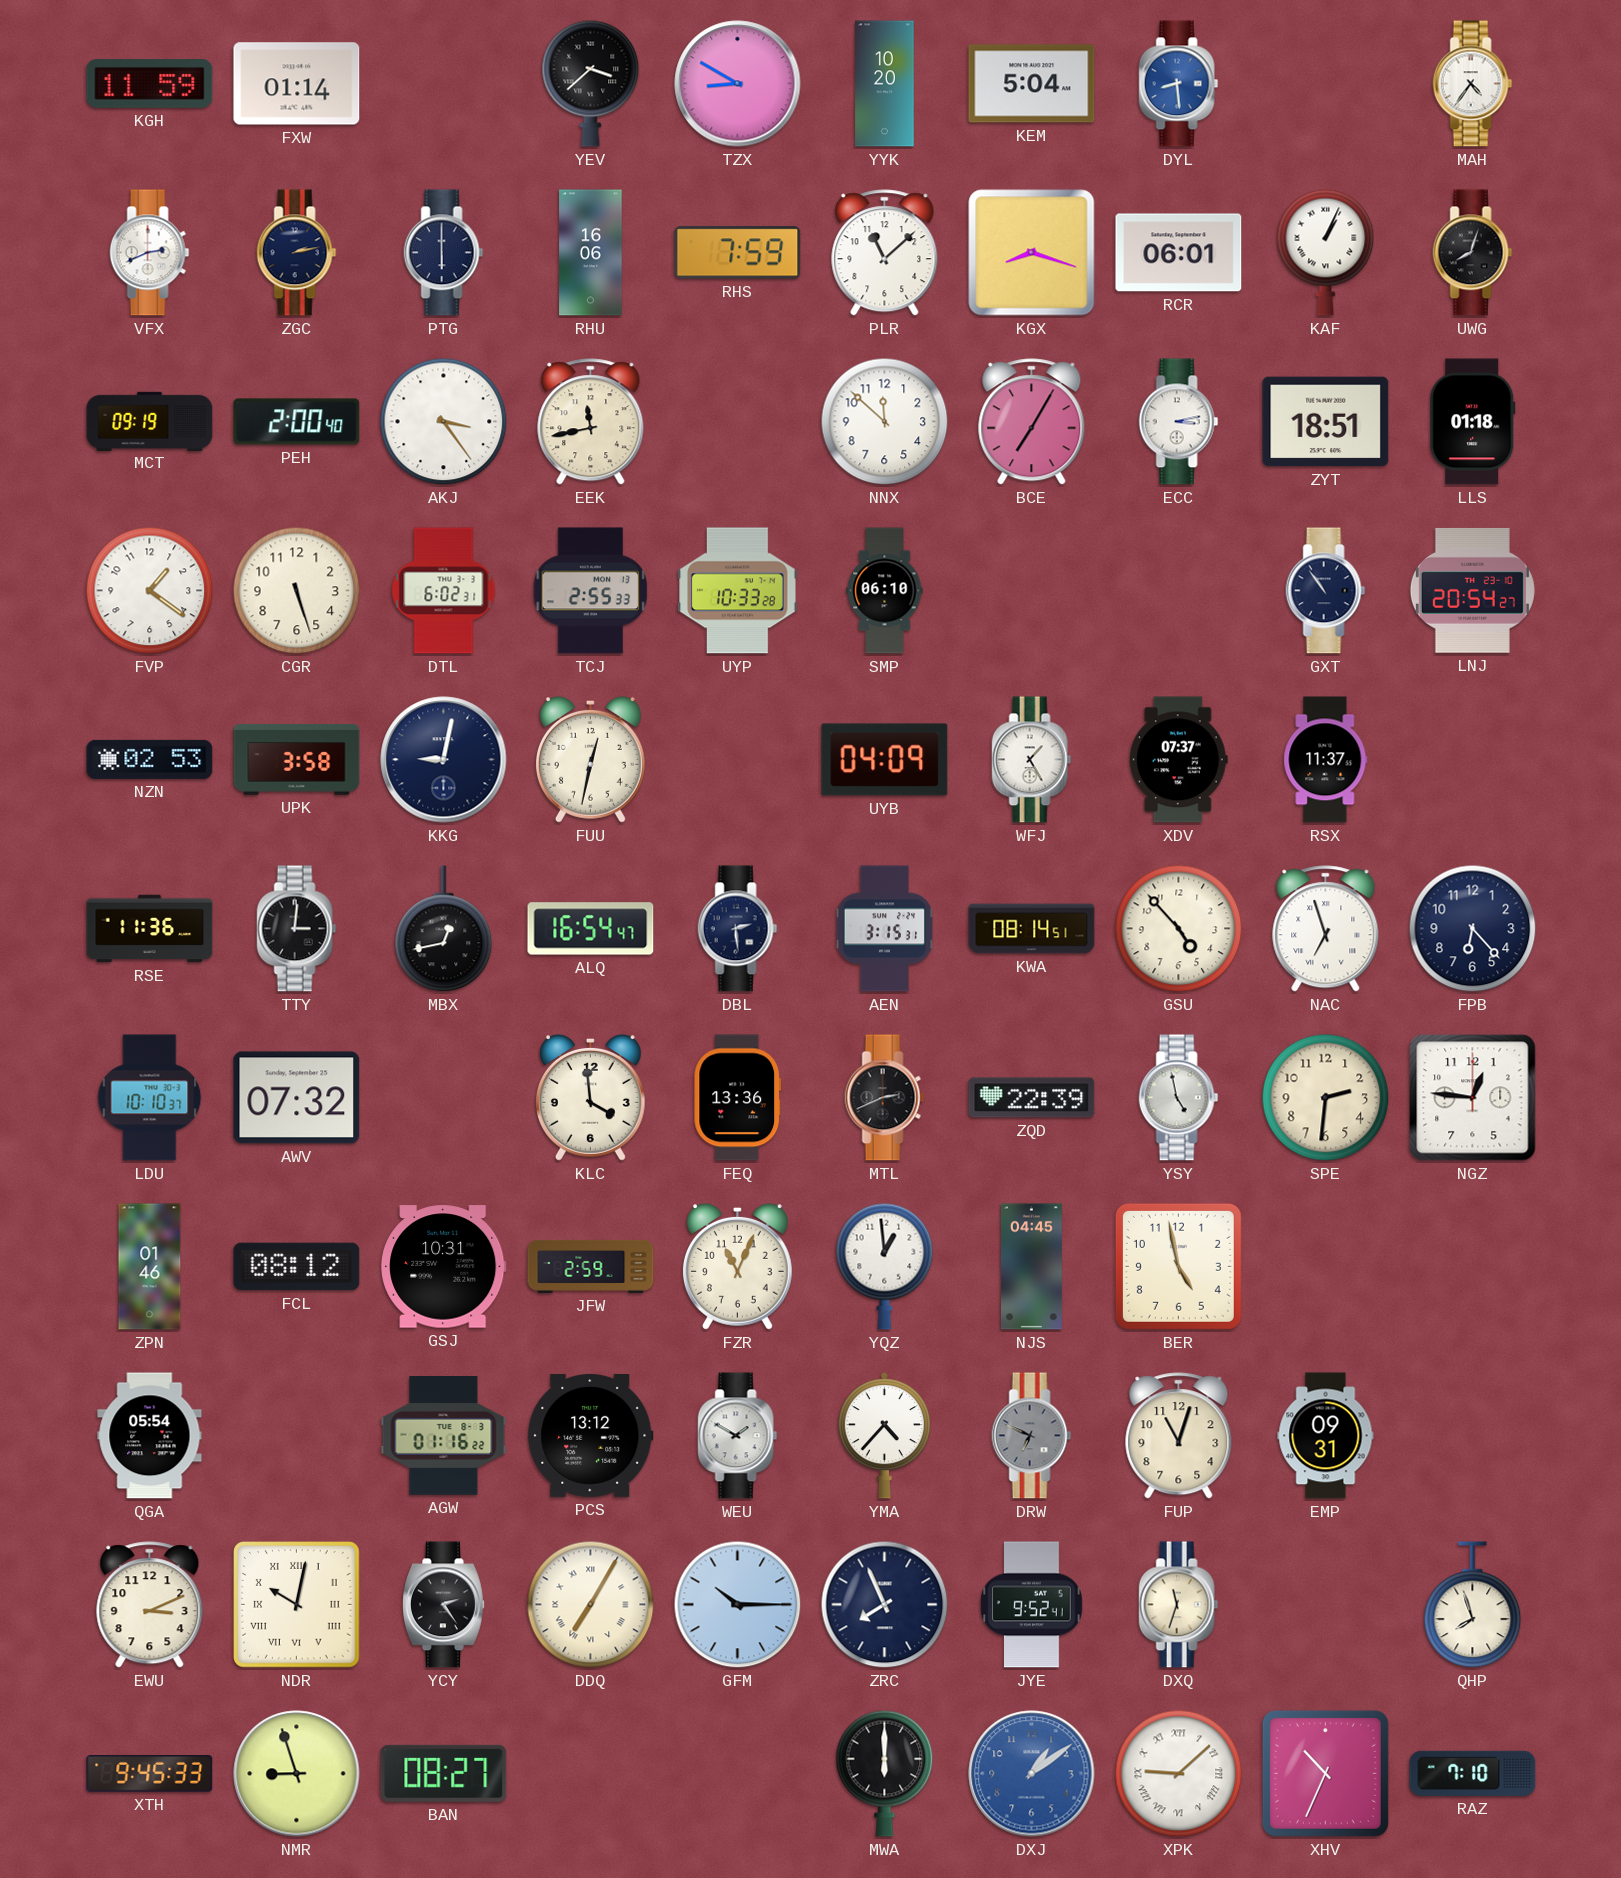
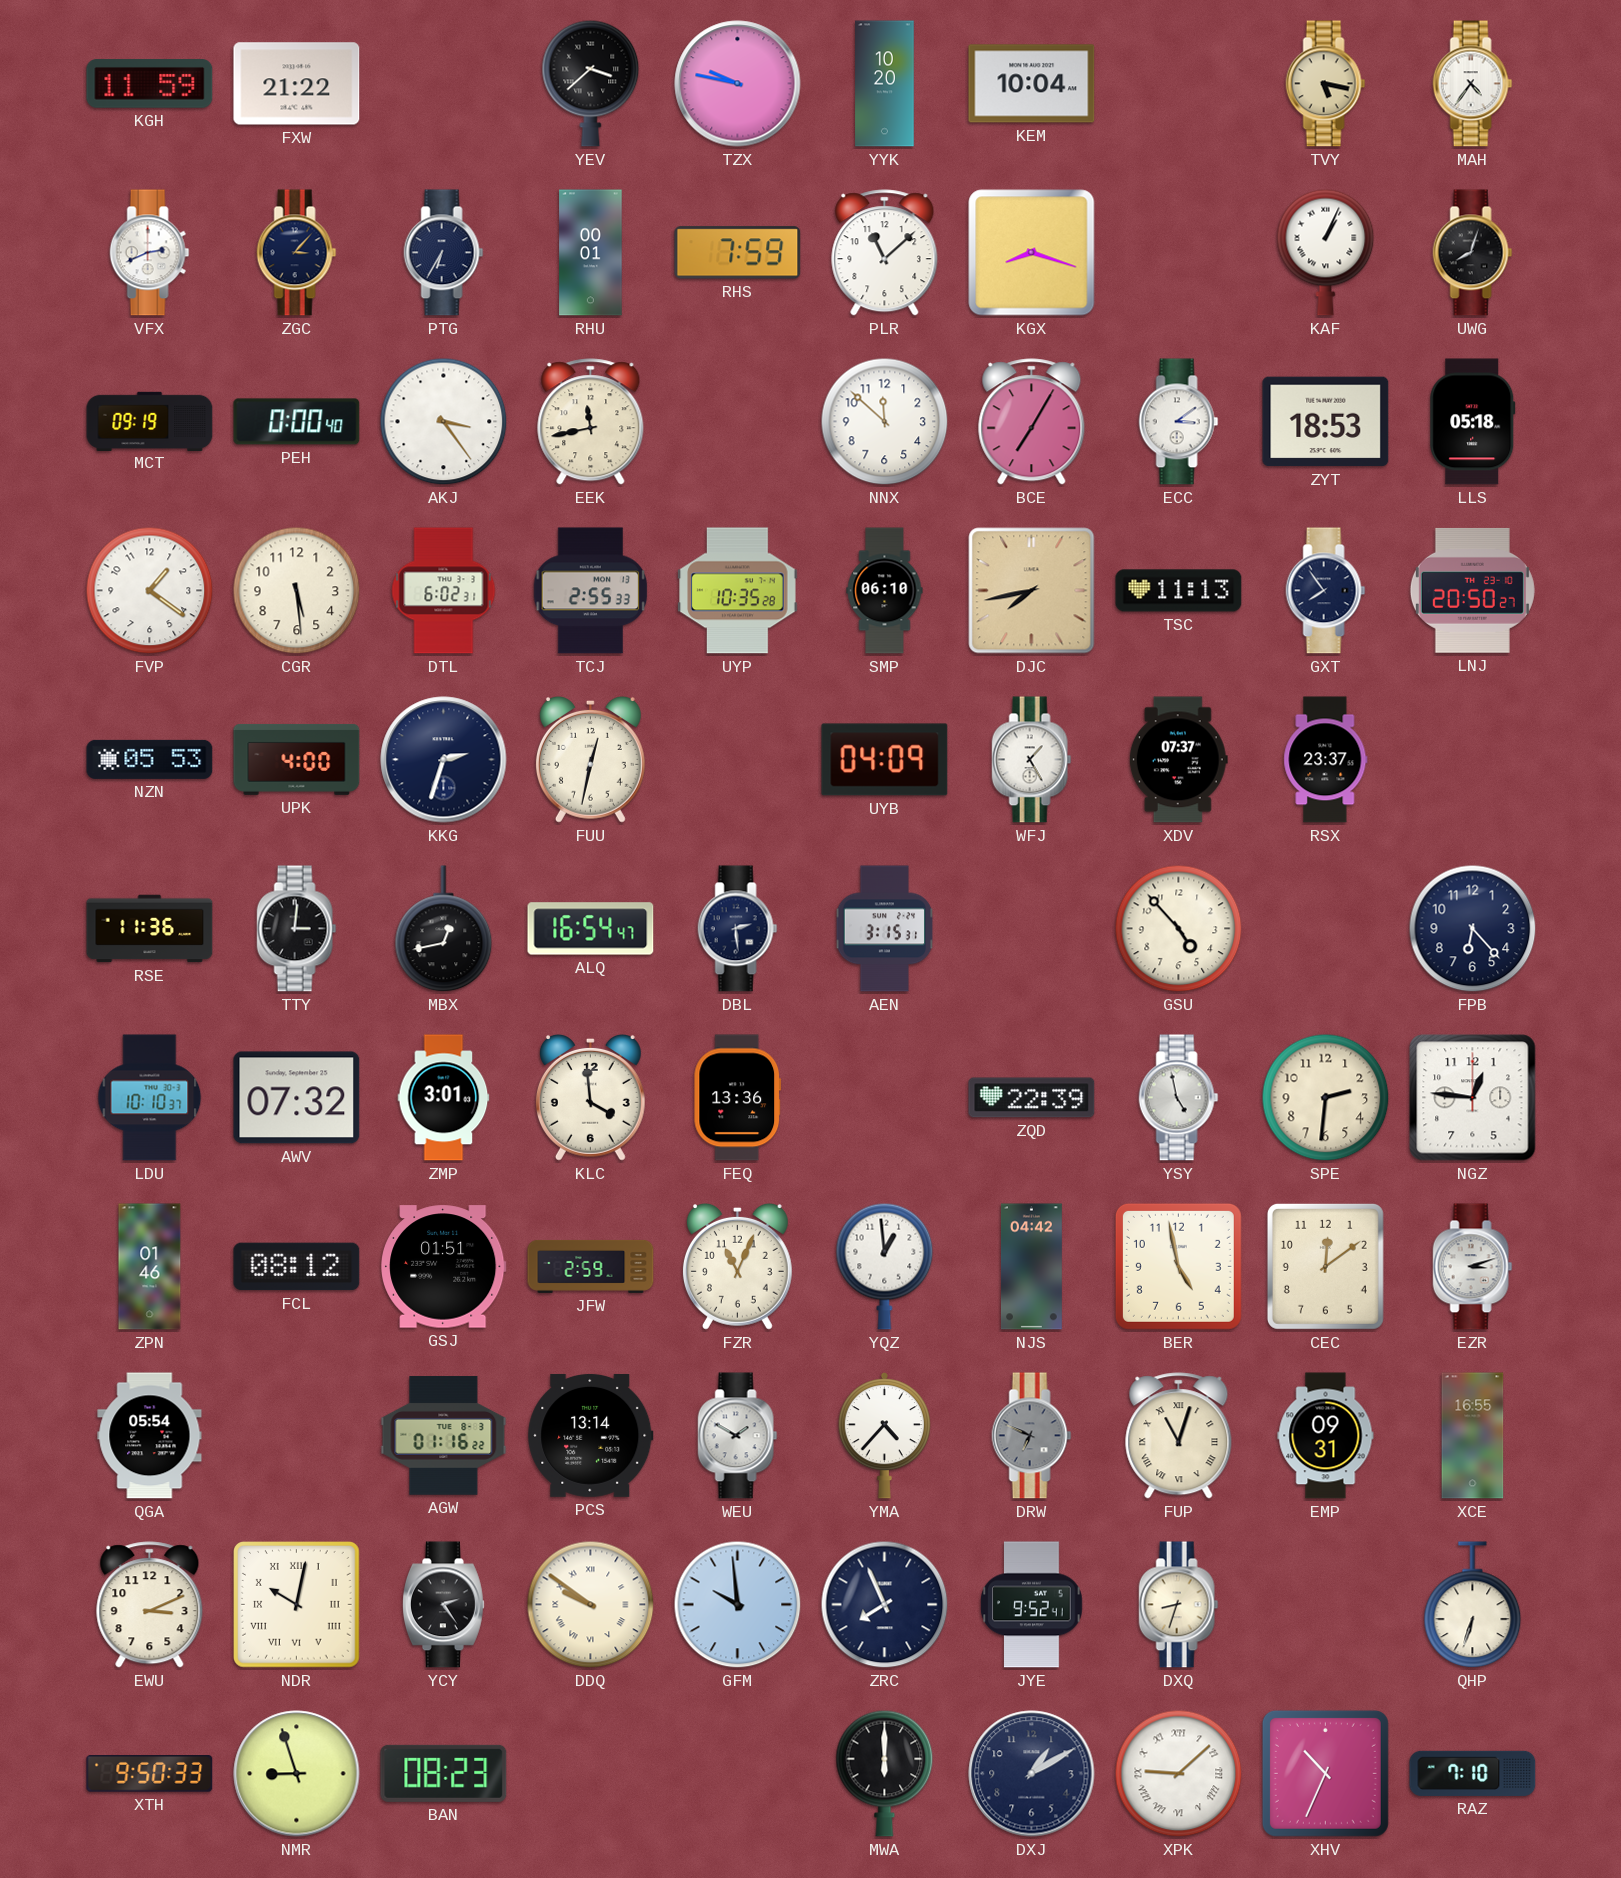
FXW: 01:14 -> 21:22 (297, 84)
TZX: 8:50 -> 9:47 (738, 84)
KEM: 5:04 -> 10:04 (1032, 84)
DYL: 8:29 -> none (1179, 84)
TVY: none -> 5:17 (1326, 84)
ZGC: 2:13 -> 3:07 (297, 253)
PTG: 6:00 -> 6:35 (444, 253)
RHU: 16:06 -> 00:01 (591, 253)
RCR: 06:01 -> none (1179, 253)
PEH: 2:00 -> 0:00 (297, 422)
ECC: 3:13 -> 3:09 (1179, 422)
ZYT: 18:51 -> 18:53 (1326, 422)
LLS: 01:18 -> 05:18 (1473, 422)
CGR: 5:27 -> 5:29 (297, 591)
UYP: 10:33 -> 10:35 (738, 591)
DJC: none -> 7:43 (1032, 591)
TSC: none -> 11:13 (1179, 591)
GXT: 10:54 -> 7:54 (1326, 591)
LNJ: 20:54 -> 20:50 (1472, 590)
NZN: 02:53 -> 05:53 (150, 759)
UPK: 3:58 -> 4:00 (297, 759)
KKG: 9:02 -> 2:33 (444, 760)
RSX: 11:37 -> 23:37 (1326, 760)
KWA: 08:14 -> none (1032, 929)
NAC: 6:57 -> none (1326, 929)
ZMP: none -> 3:01 (444, 1098)
MTL: 2:41 -> none (885, 1098)
GSJ: 10:31 -> 01:51 (444, 1267)
NJS: 04:45 -> 04:42 (1031, 1267)
CEC: none -> 12:09 (1325, 1266)
EZR: none -> 3:12 (1473, 1267)
PCS: 13:12 -> 13:14 (591, 1435)
FUP numerals: Arabic -> Roman (1179, 1436)
XCE: none -> 16:55 (1473, 1436)
DDQ: 7:05 -> 9:51 (591, 1605)
GFM: 10:15 -> 9:59 (738, 1605)
DXQ: 11:33 -> 8:33 (1179, 1605)
QHP: 7:57 -> 6:33 (1473, 1605)
XTH: 9:45 -> 9:50 (150, 1774)
BAN: 08:27 -> 08:23 (444, 1773)
DXJ: 1:09 -> 1:10 (1032, 1774)
DXJ dial: blue -> navy (1032, 1774)
